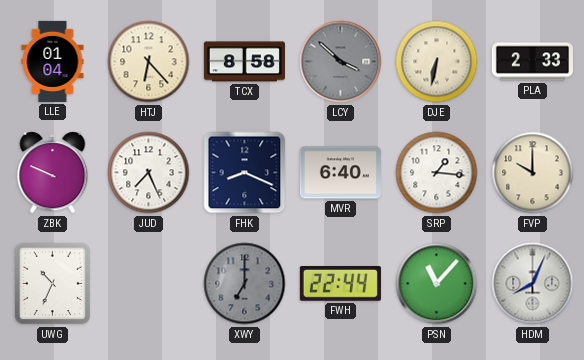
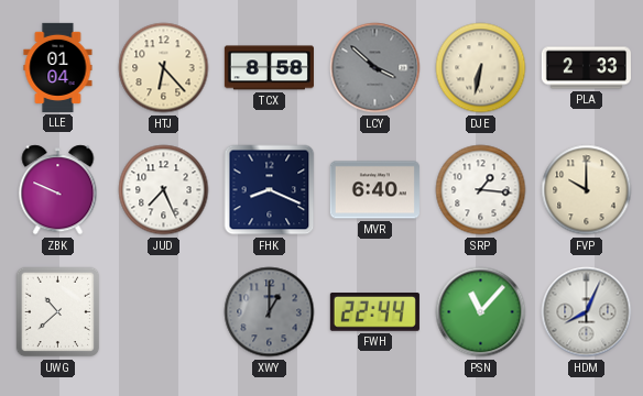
UWG: 10:34 -> 10:38 (58, 312)
XWY: 7:00 -> 1:00 (270, 312)
